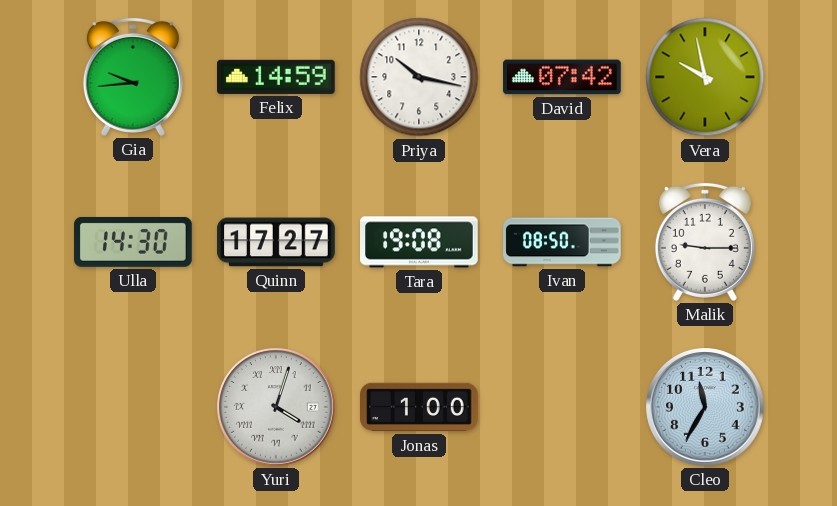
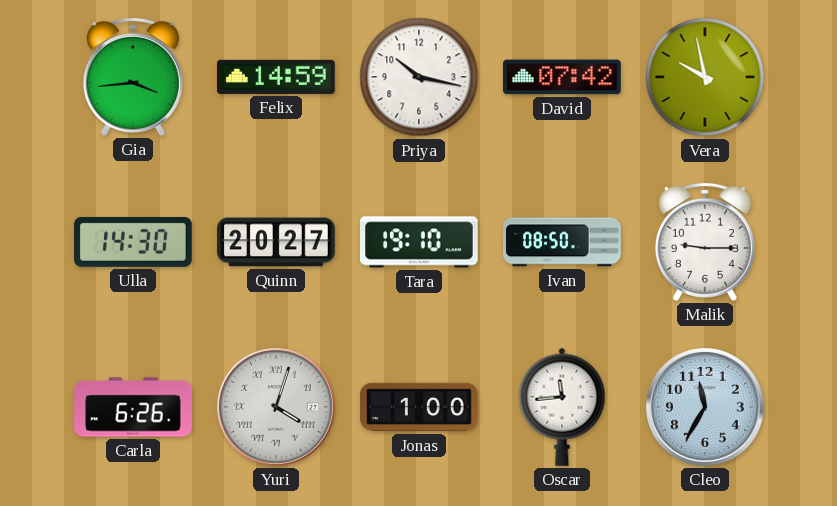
Gia: 9:44 -> 3:44 (133, 77)
Quinn: 17:27 -> 20:27 (276, 242)
Tara: 19:08 -> 19:10 (419, 242)
Carla: none -> 6:26 (133, 407)
Oscar: none -> 11:44 (562, 407)
